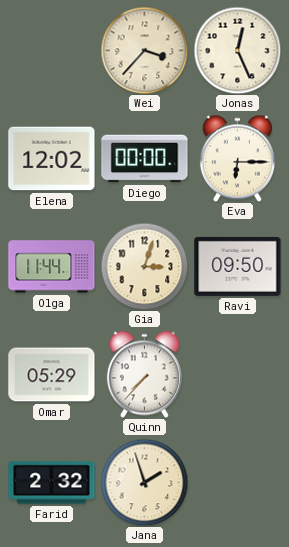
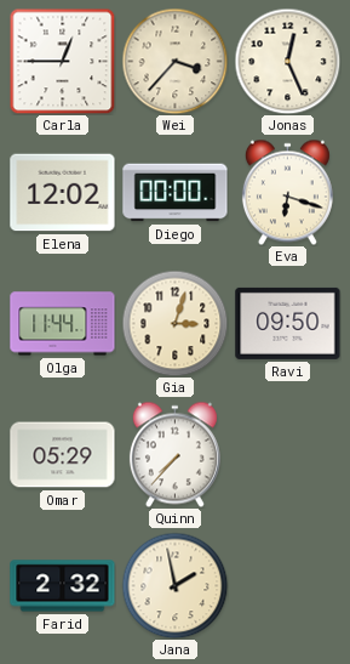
Carla: none -> 12:45 (62, 61)
Eva: 6:15 -> 6:18 (287, 192)
Jana: 1:57 -> 1:58 (174, 585)
